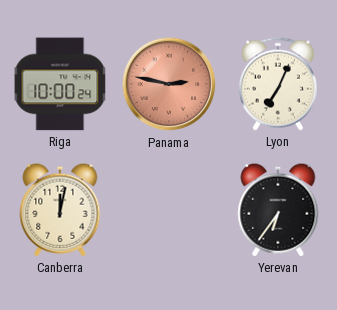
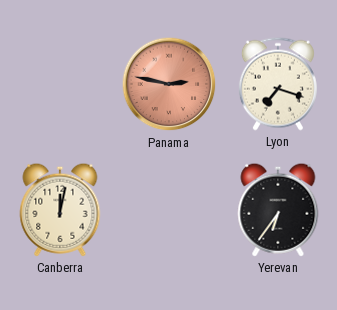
Riga: 10:00 -> none (60, 84)
Lyon: 7:04 -> 7:18 (278, 84)
